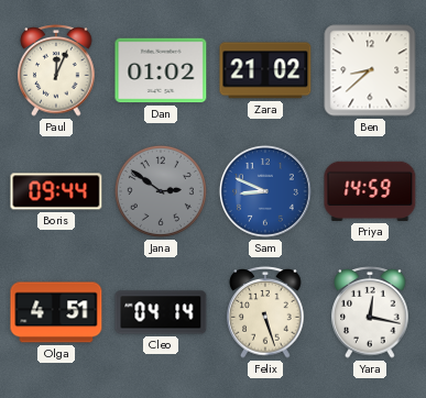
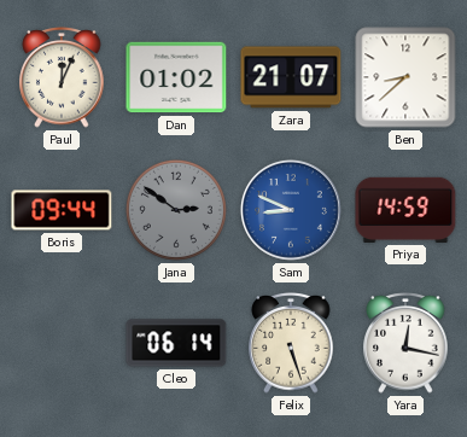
Zara: 21:02 -> 21:07 (291, 77)
Olga: 4:51 -> none (56, 312)
Cleo: 04:14 -> 06:14 (176, 343)
